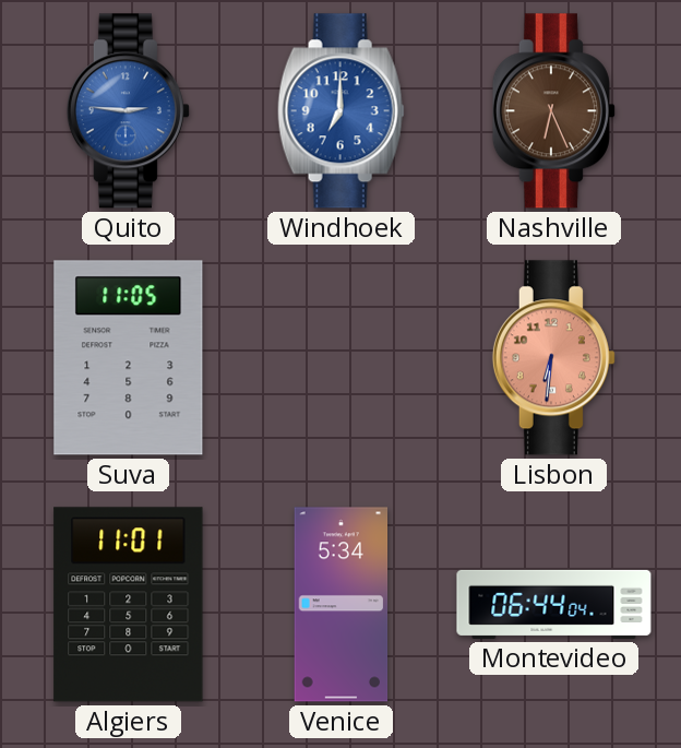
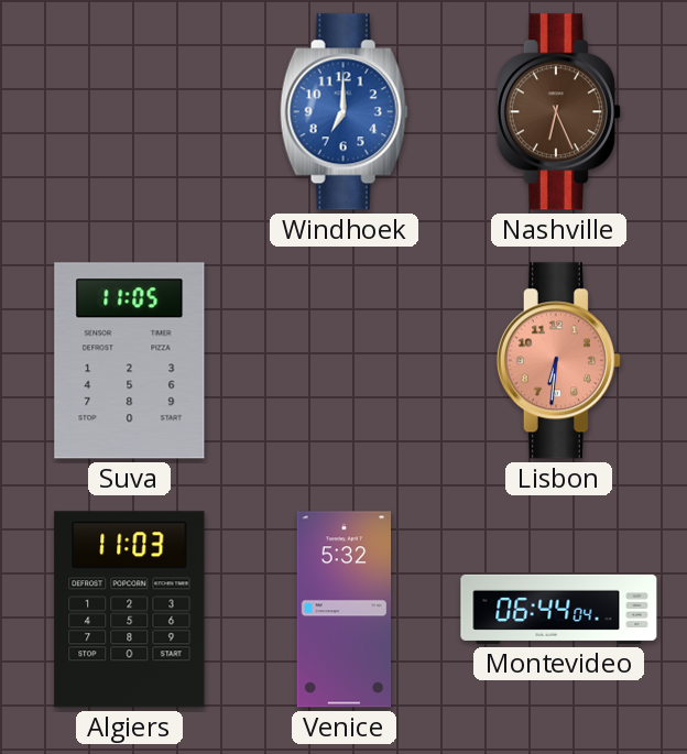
Quito: 2:46 -> none (128, 111)
Algiers: 11:01 -> 11:03 (130, 610)
Venice: 5:34 -> 5:32 (345, 610)
